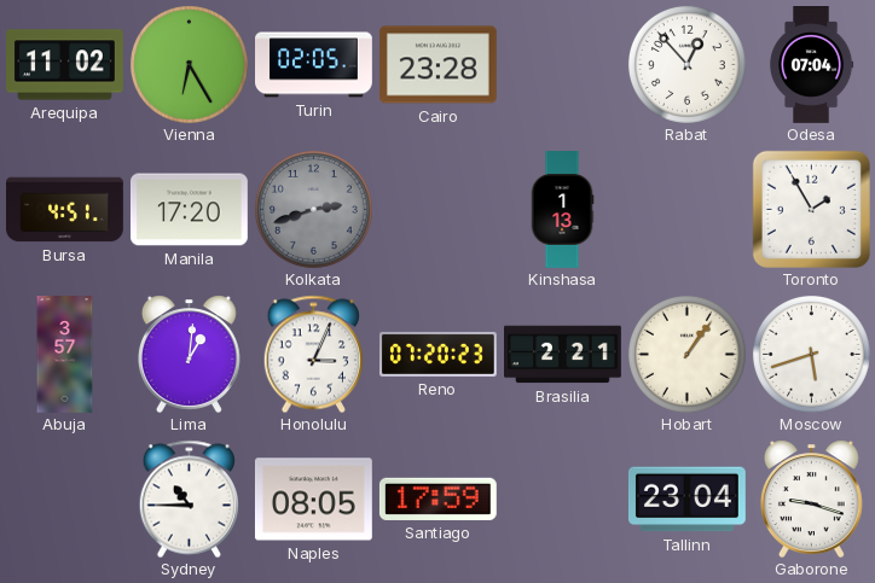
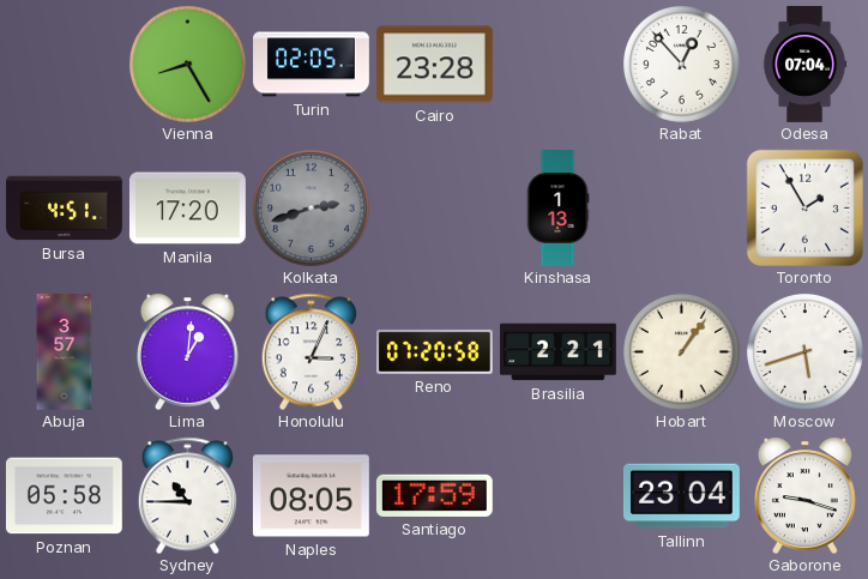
Arequipa: 11:02 -> none (65, 65)
Vienna: 6:25 -> 8:25 (187, 64)
Reno: 07:20:23 -> 07:20:58 (434, 351)
Poznan: none -> 05:58 (64, 496)
